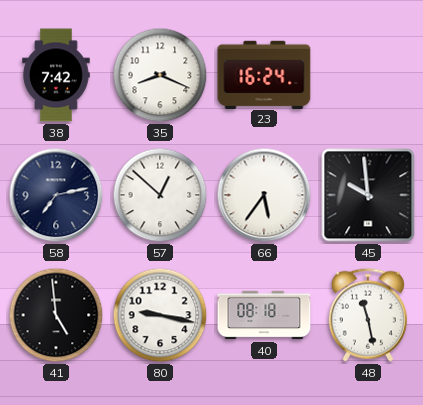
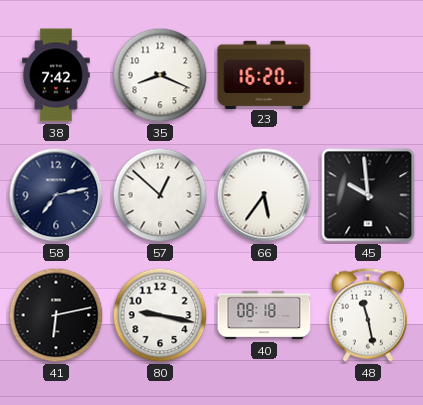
23: 16:24 -> 16:20 (264, 74)
41: 4:59 -> 6:13 (56, 315)
